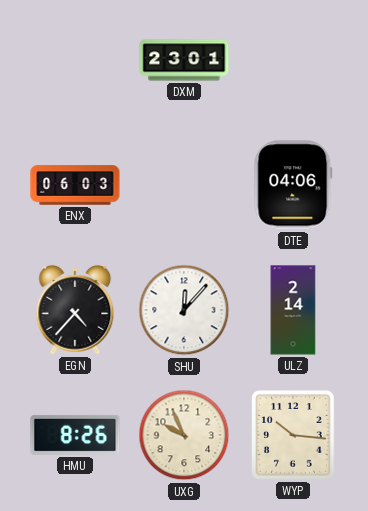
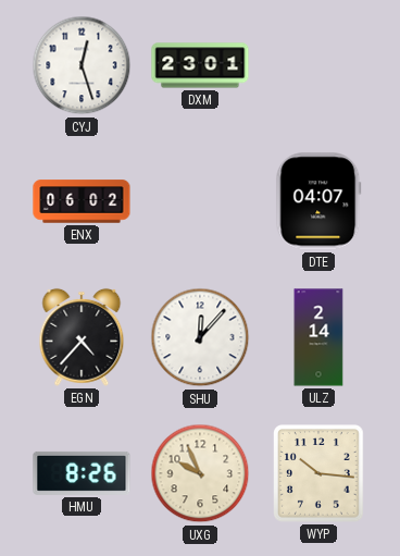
CYJ: none -> 12:27 (82, 65)
ENX: 06:03 -> 06:02 (82, 201)
DTE: 04:06 -> 04:07 (318, 201)
